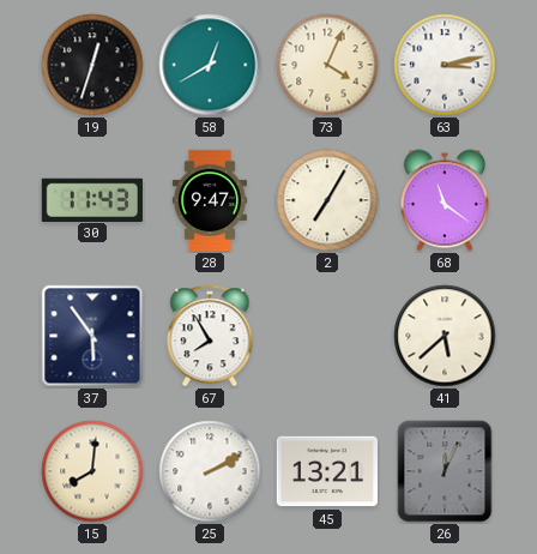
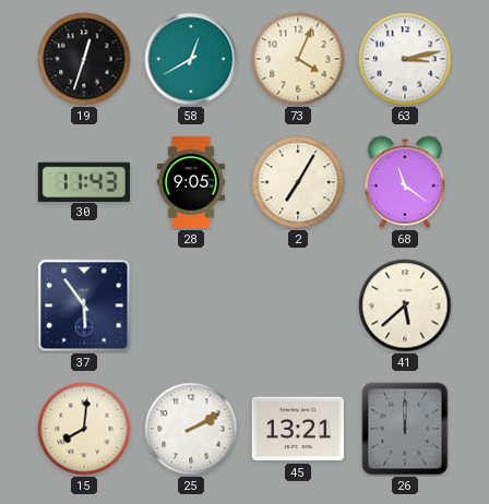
28: 9:47 -> 9:05 (191, 182)
67: 7:55 -> none (210, 336)
26: 12:04 -> 12:00 (405, 429)
